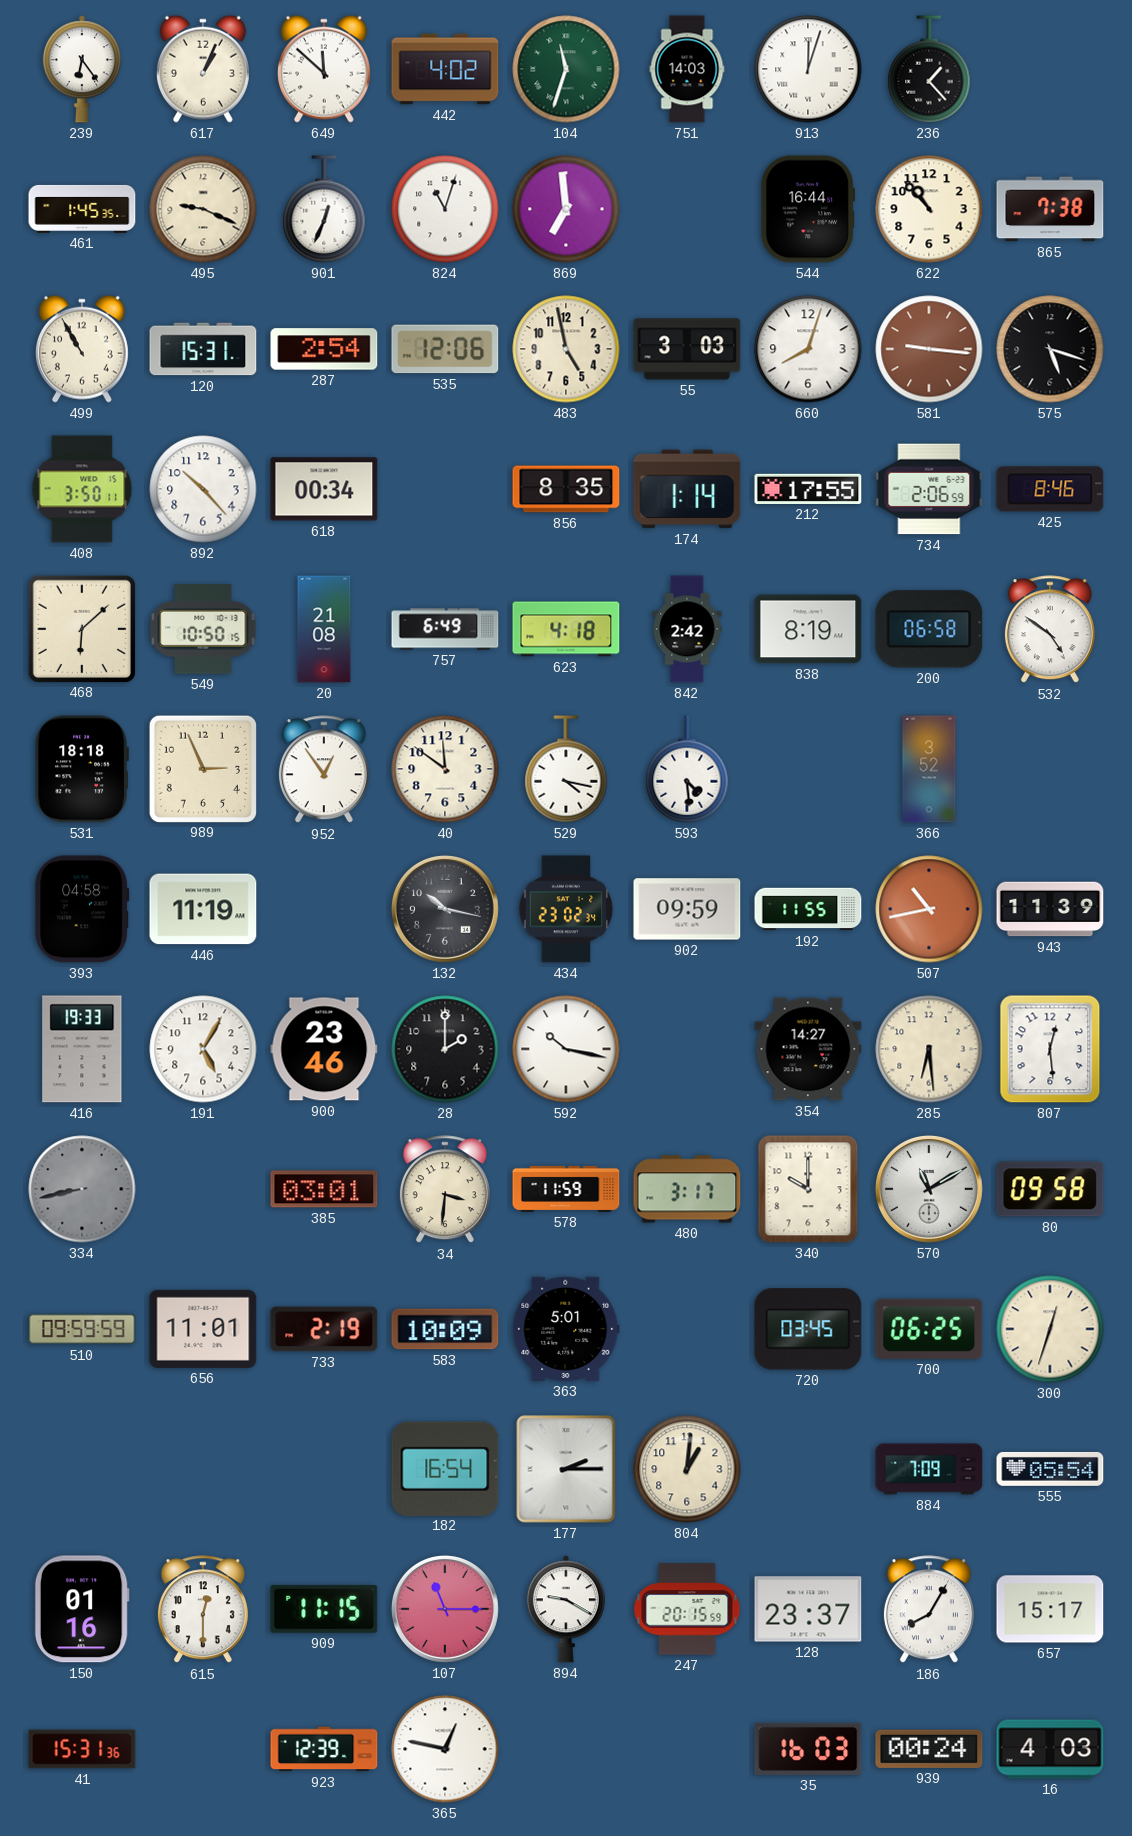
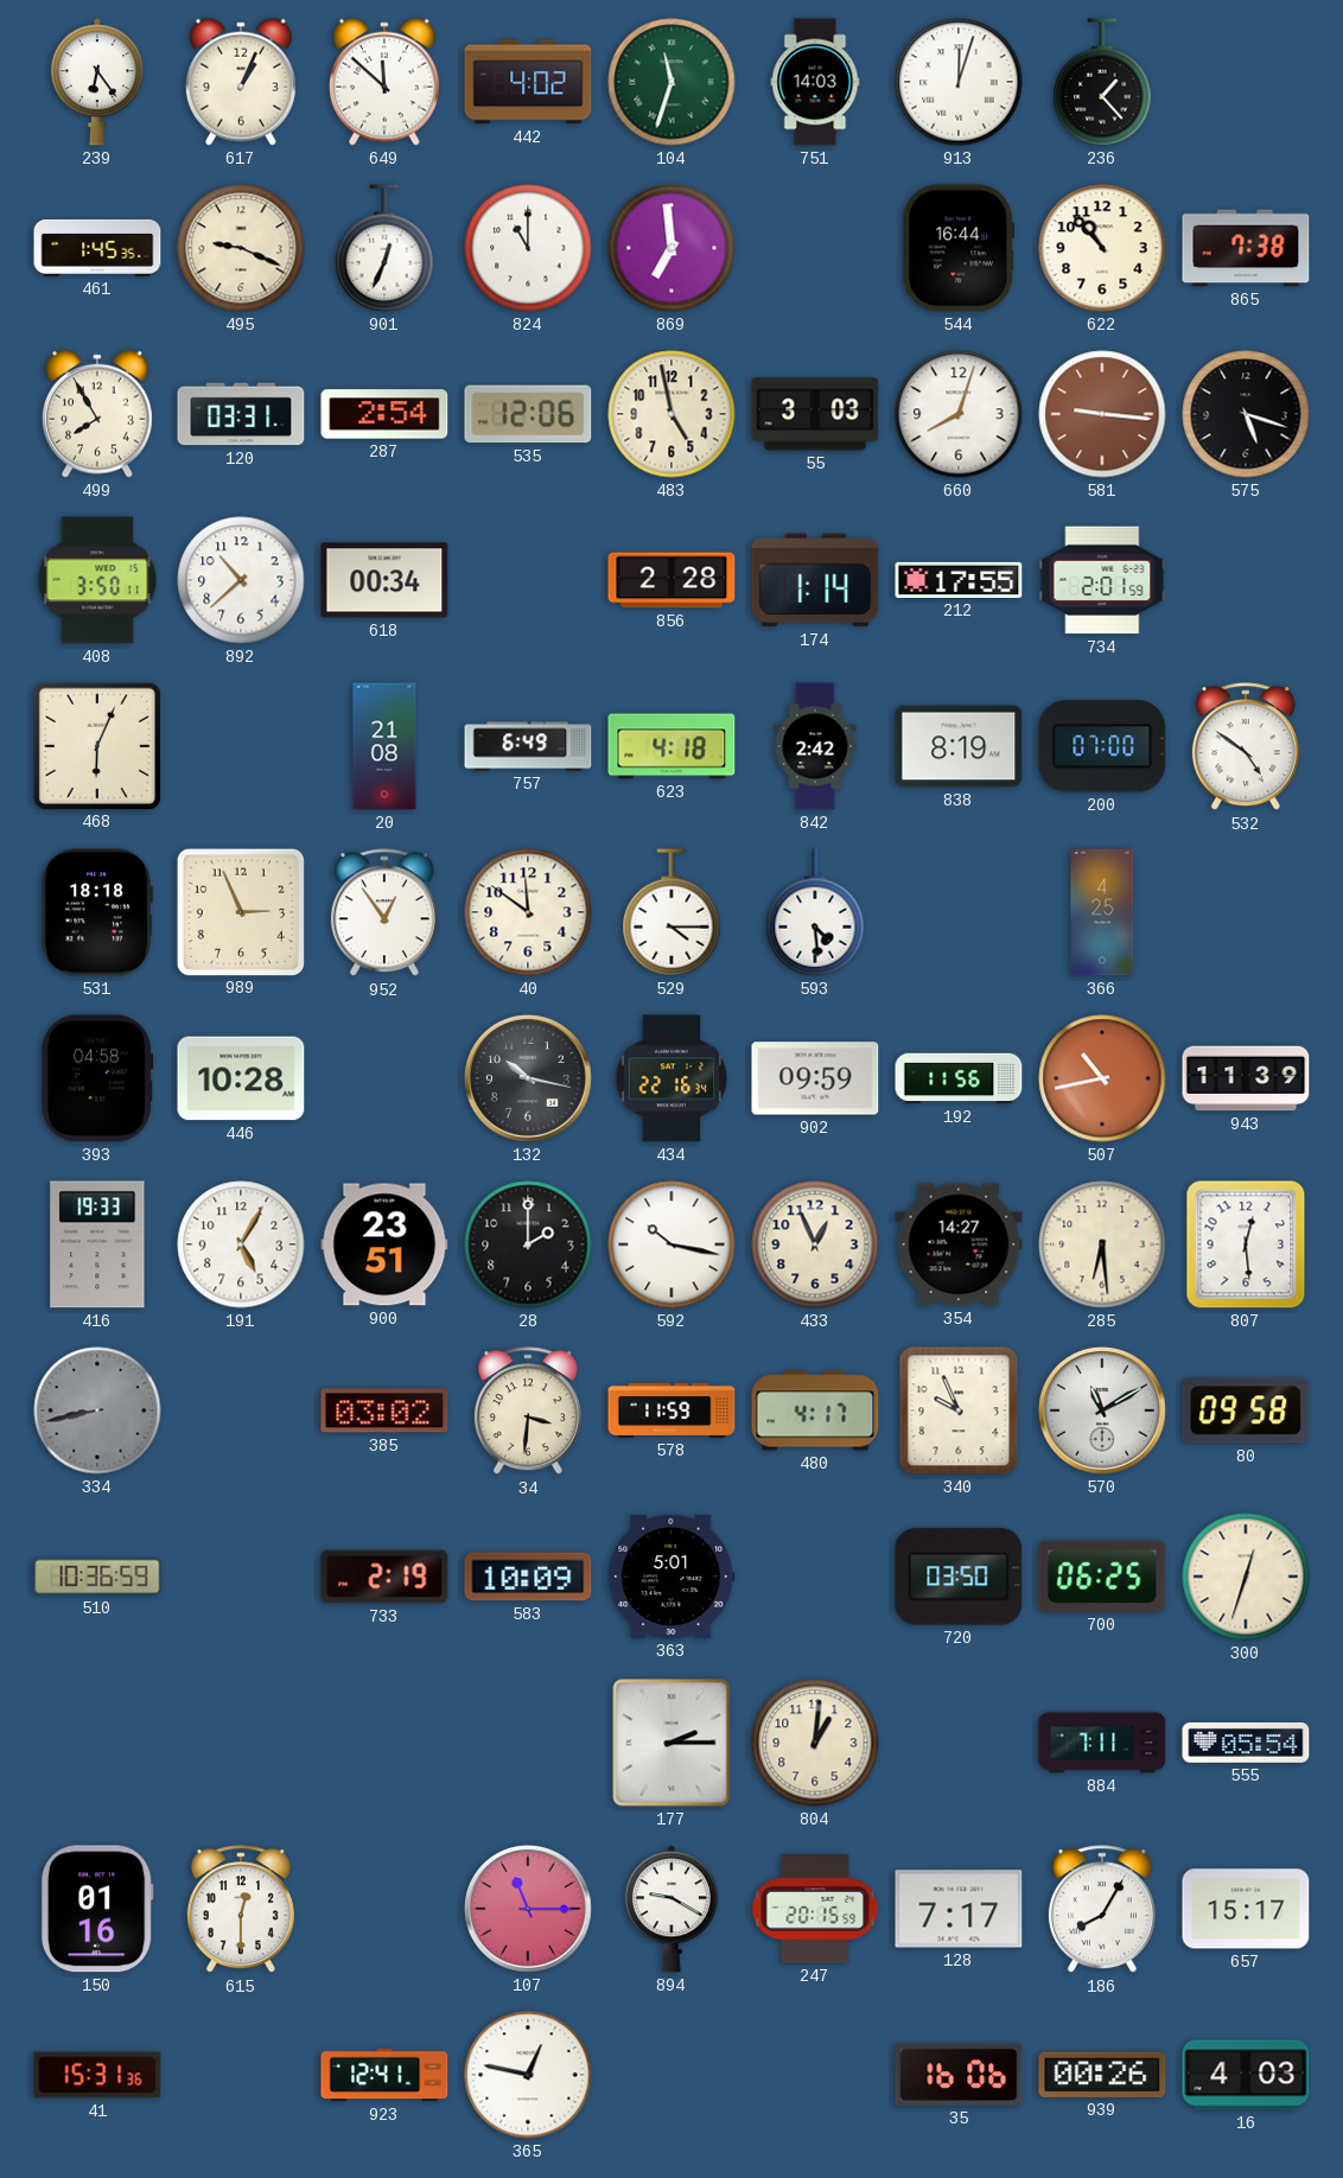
824: 11:03 -> 11:00 (528, 248)
499: 10:55 -> 7:55 (97, 414)
120: 15:31 -> 03:31 (241, 414)
892: 10:23 -> 10:38 (241, 580)
856: 8:35 -> 2:28 (671, 580)
734: 2:06 -> 2:01 (1102, 580)
425: 8:46 -> none (1050, 489)
468: 6:08 -> 6:04 (96, 745)
549: 10:50 -> none (203, 629)
200: 06:58 -> 07:00 (1102, 746)
529: 4:17 -> 4:15 (671, 912)
366: 3:52 -> 4:25 (1102, 912)
446: 11:19 -> 10:28 (241, 1078)
434: 23:02 -> 22:16 (671, 1078)
192: 11:55 -> 11:56 (959, 1078)
900: 23:46 -> 23:51 (384, 1244)
433: none -> 12:56 (815, 1244)
385: 03:01 -> 03:02 (384, 1410)
480: 3:17 -> 4:17 (815, 1410)
340: 10:00 -> 9:56 (959, 1410)
510: 09:59 -> 10:36 (97, 1577)
656: 11:01 -> none (203, 1329)
720: 03:45 -> 03:50 (959, 1577)
182: 16:54 -> none (445, 1468)
884: 7:09 -> 7:11 (1102, 1743)
909: 11:15 -> none (324, 1609)
128: 23:37 -> 7:17 (959, 1909)
923: 12:39 -> 12:41 (384, 2075)
35: 16:03 -> 16:06 (959, 2075)
939: 00:24 -> 00:26 (1102, 2075)
